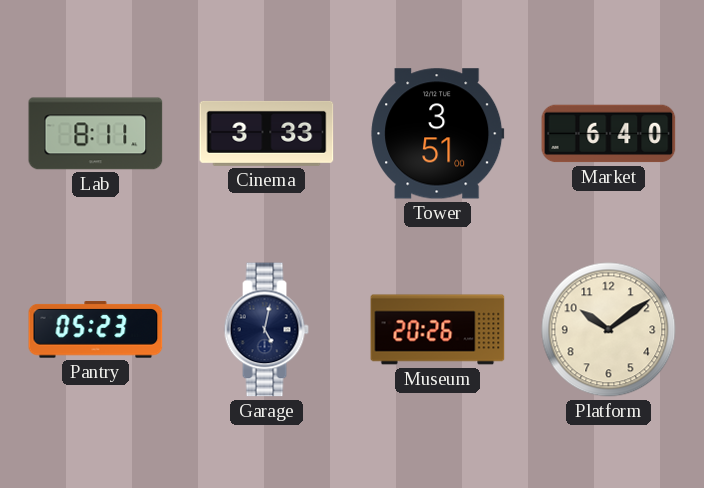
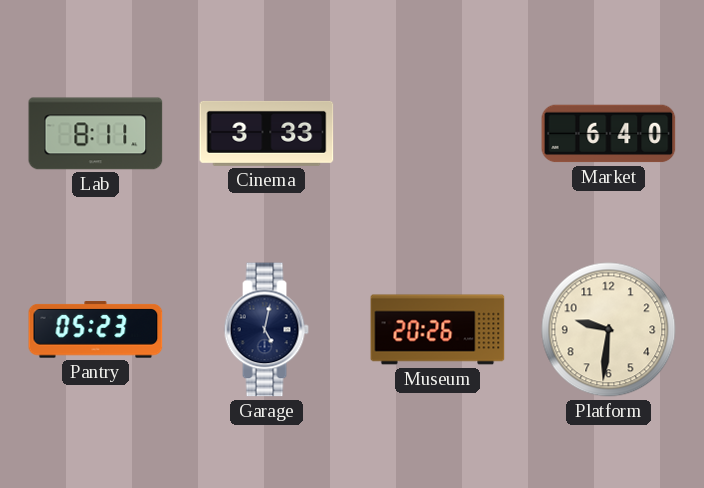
Tower: 3:51 -> none (438, 134)
Platform: 10:09 -> 9:31 (609, 330)
